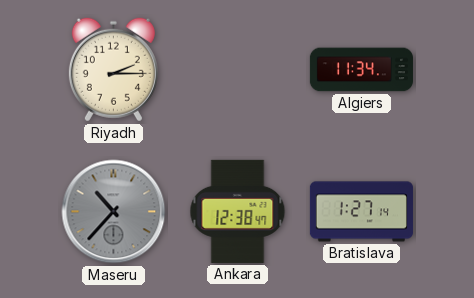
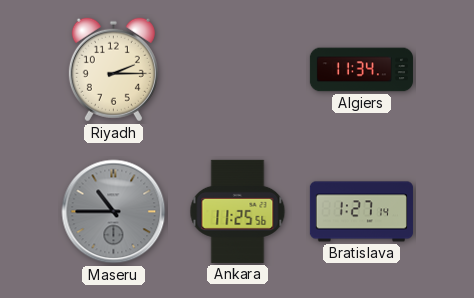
Maseru: 10:37 -> 10:45 (114, 212)
Ankara: 12:38 -> 11:25 (238, 211)
